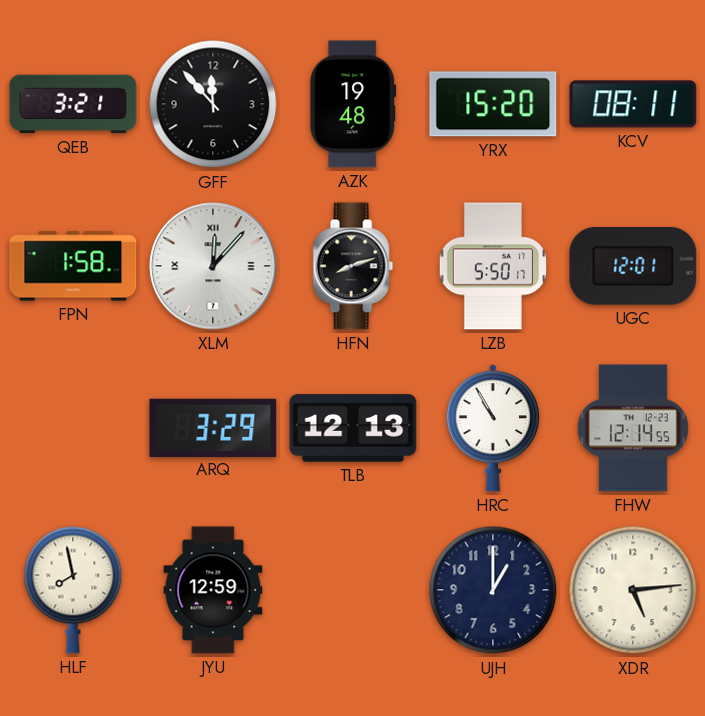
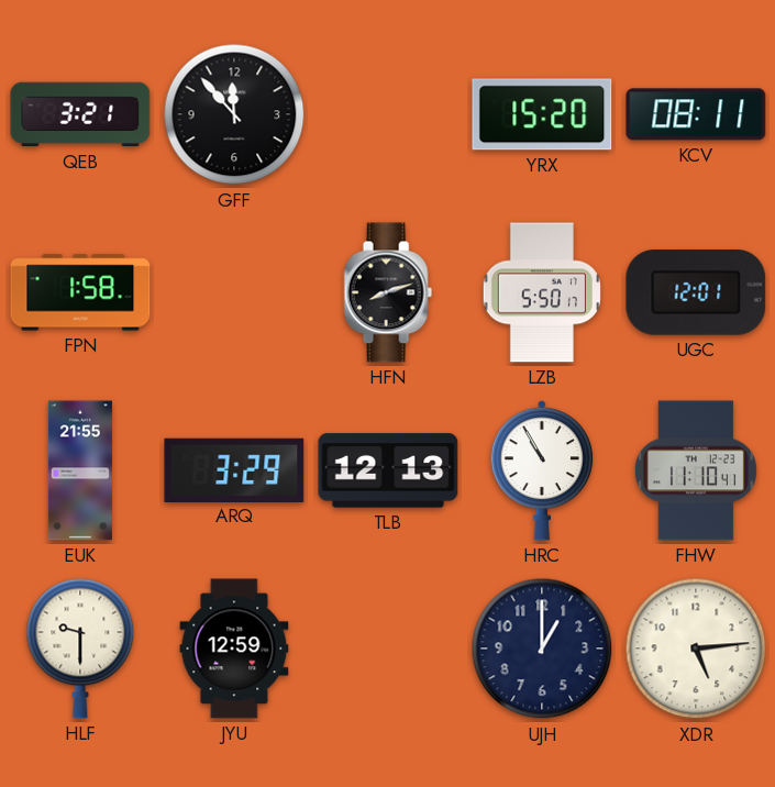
AZK: 19:48 -> none (353, 104)
XLM: 12:07 -> none (213, 266)
EUK: none -> 21:55 (80, 470)
FHW: 12:14 -> 11:10 (696, 470)
HLF: 7:58 -> 9:30 (80, 649)
